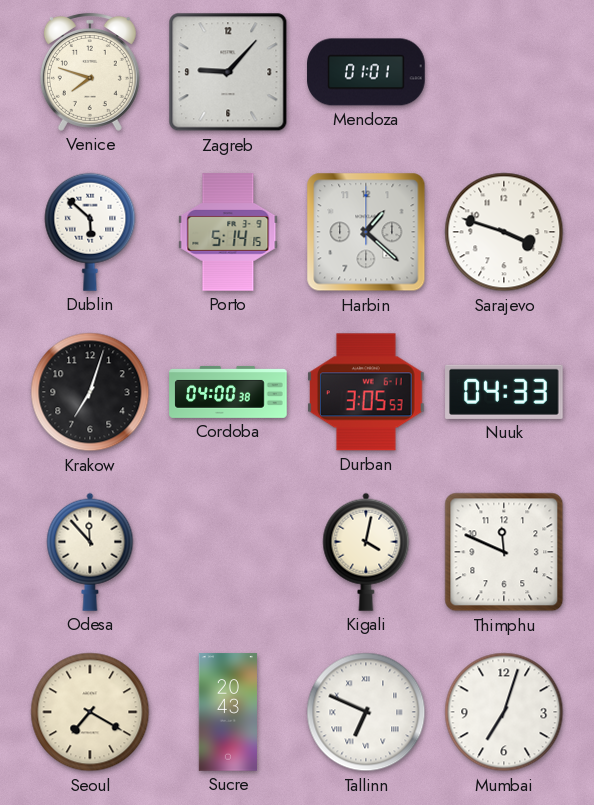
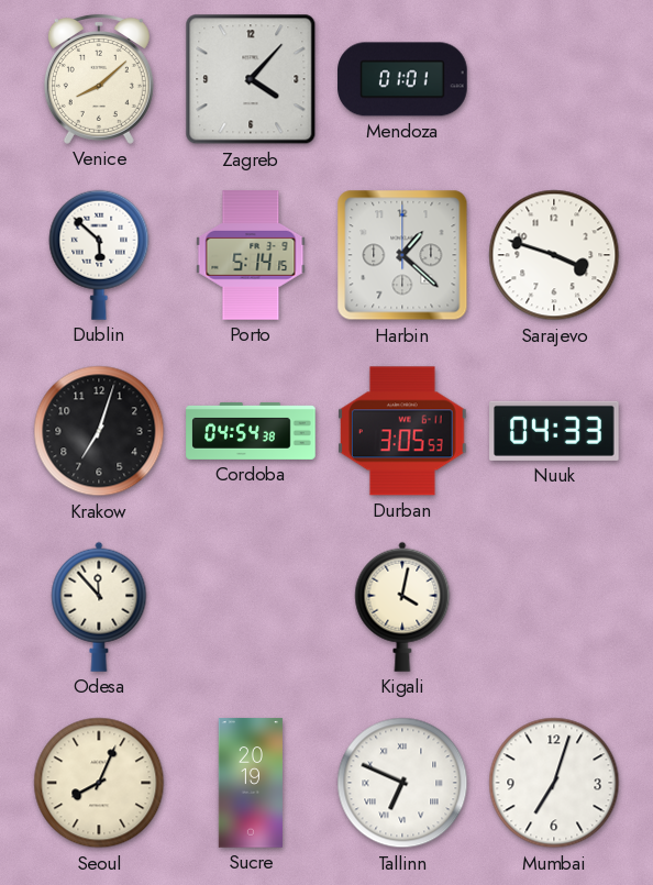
Venice: 7:48 -> 8:08 (99, 79)
Zagreb: 9:07 -> 4:07 (251, 79)
Cordoba: 04:00 -> 04:54 (251, 431)
Thimphu: 11:49 -> none (504, 552)
Seoul: 7:20 -> 8:04 (99, 783)
Sucre: 20:43 -> 20:19 (251, 783)
